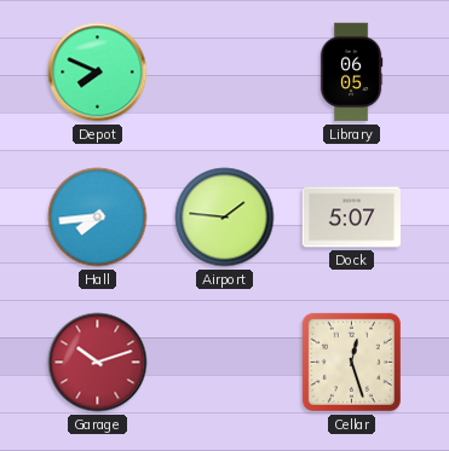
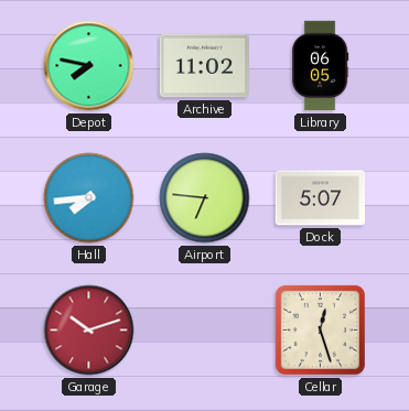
Depot: 7:49 -> 7:47 (89, 66)
Archive: none -> 11:02 (204, 66)
Airport: 1:46 -> 6:46 (205, 198)
